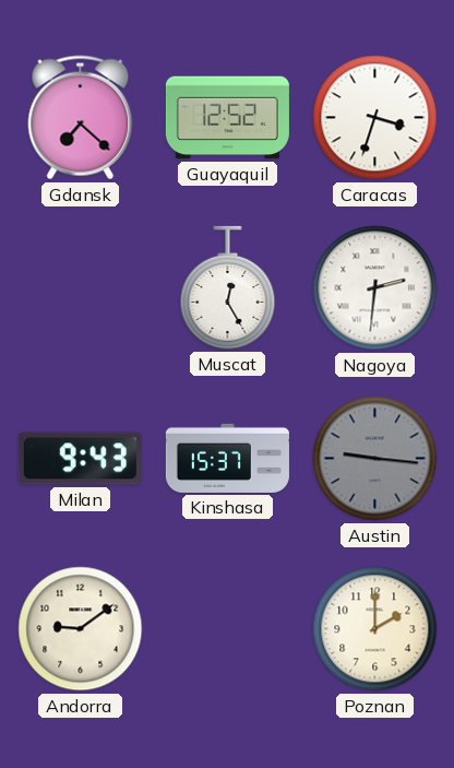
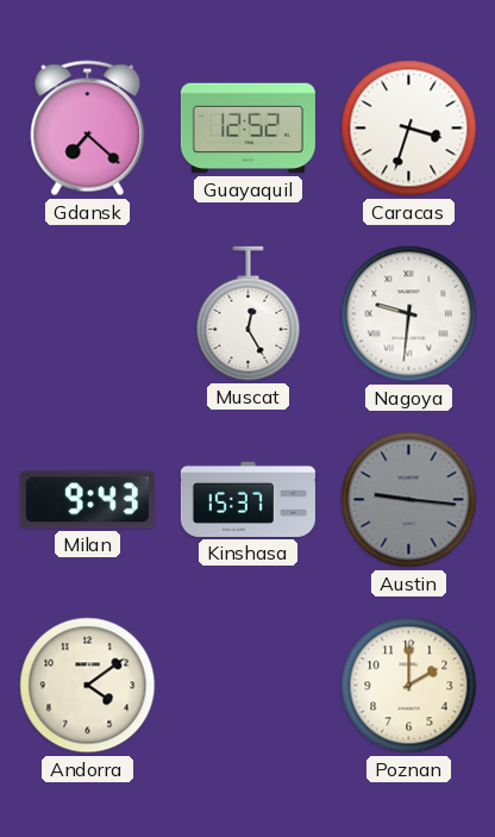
Nagoya: 2:31 -> 9:31 (409, 314)
Andorra: 9:09 -> 4:09 (88, 686)
